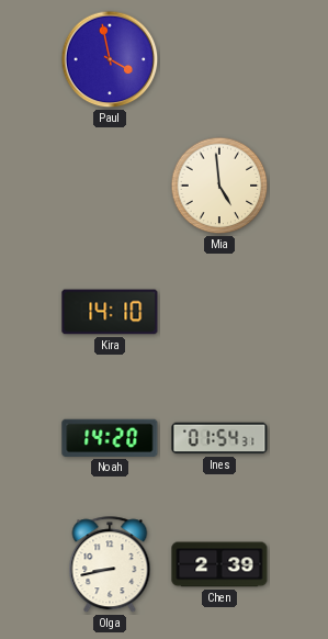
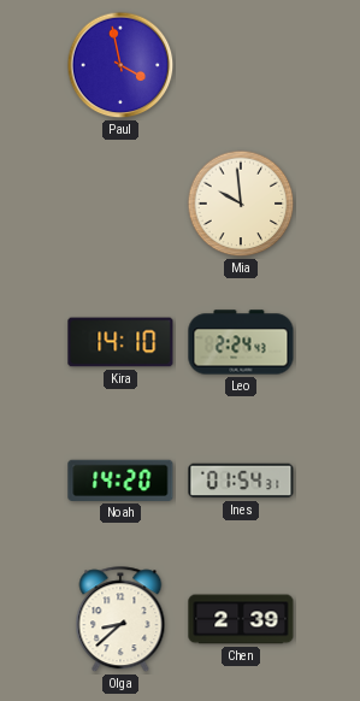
Mia: 4:59 -> 9:59 (241, 204)
Leo: none -> 2:24 (241, 342)
Olga: 8:43 -> 8:38 (120, 620)
